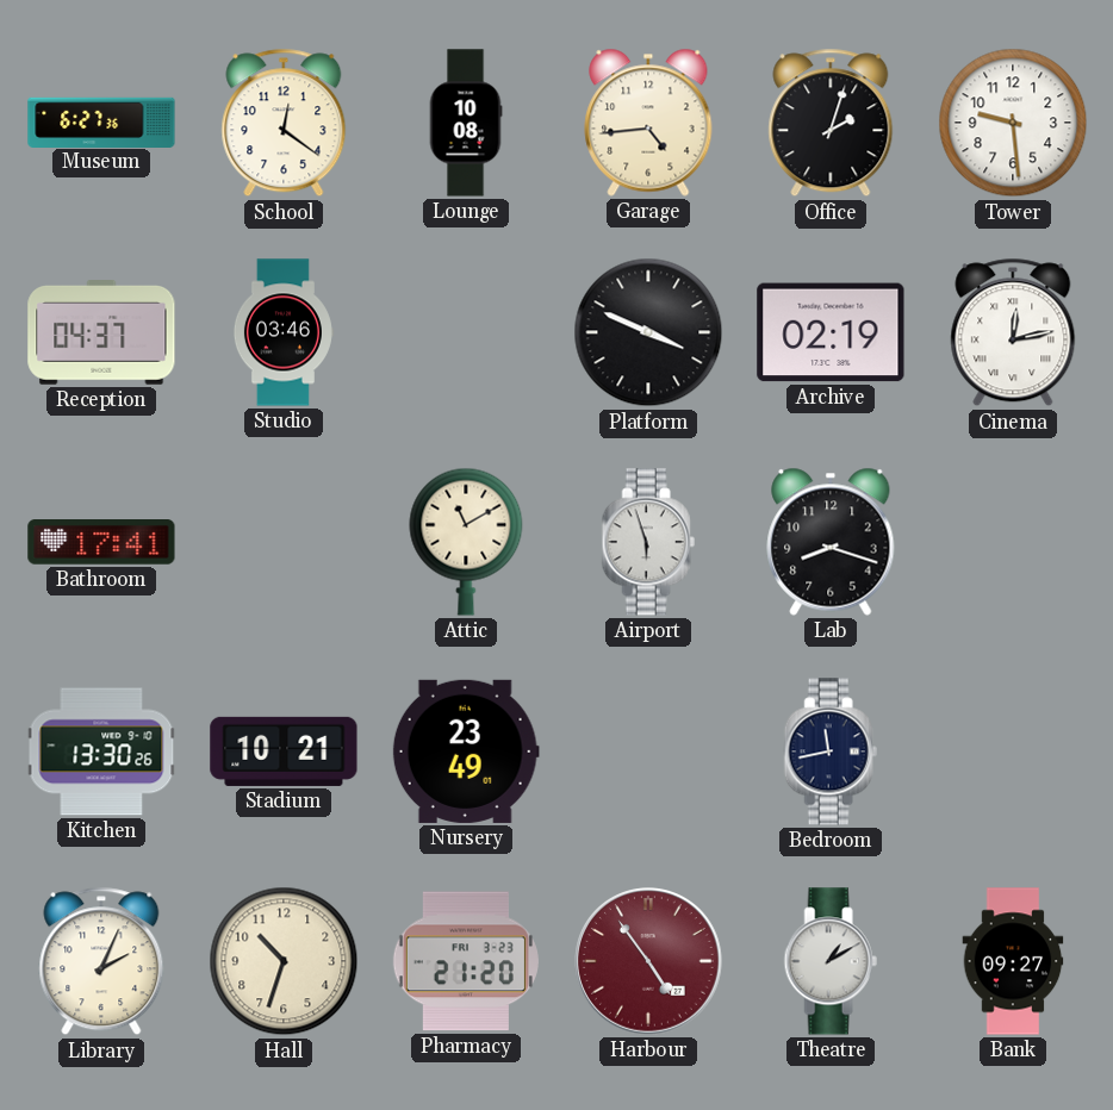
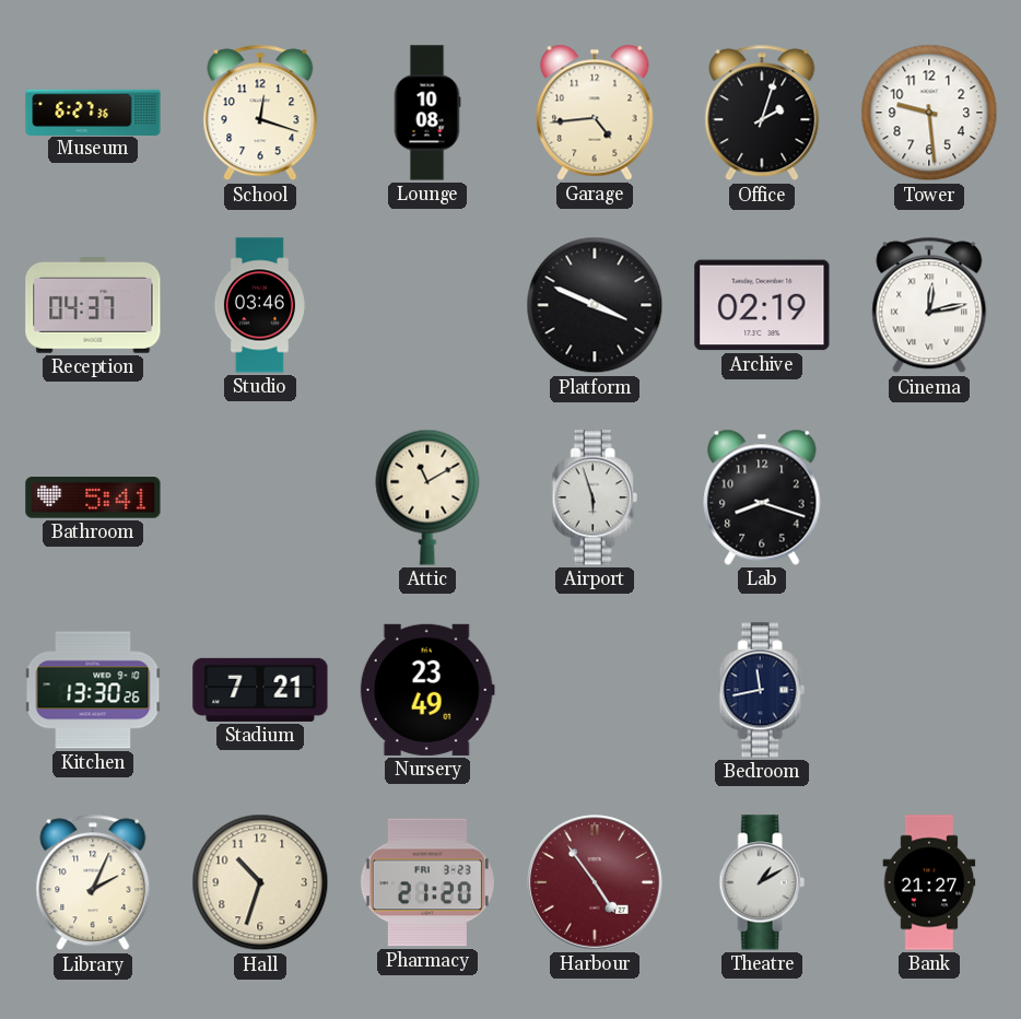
School: 12:21 -> 12:18 (260, 113)
Bathroom: 17:41 -> 5:41 (93, 499)
Stadium: 10:21 -> 7:21 (260, 690)
Bank: 09:27 -> 21:27 (929, 882)
